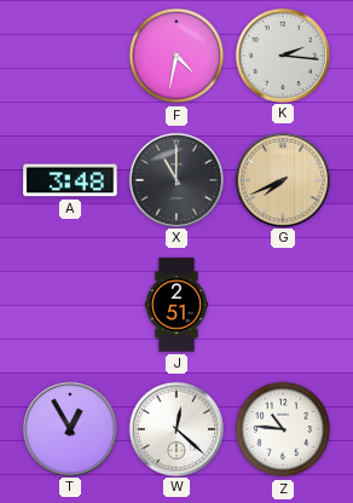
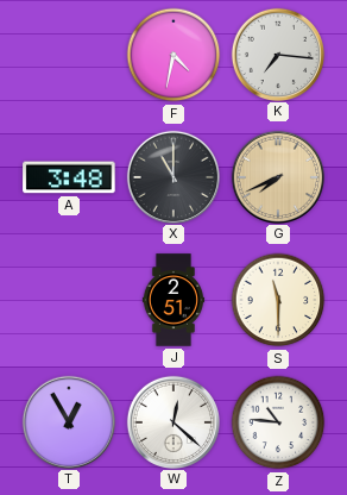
K: 2:16 -> 7:16 (277, 54)
S: none -> 11:30 (278, 300)
